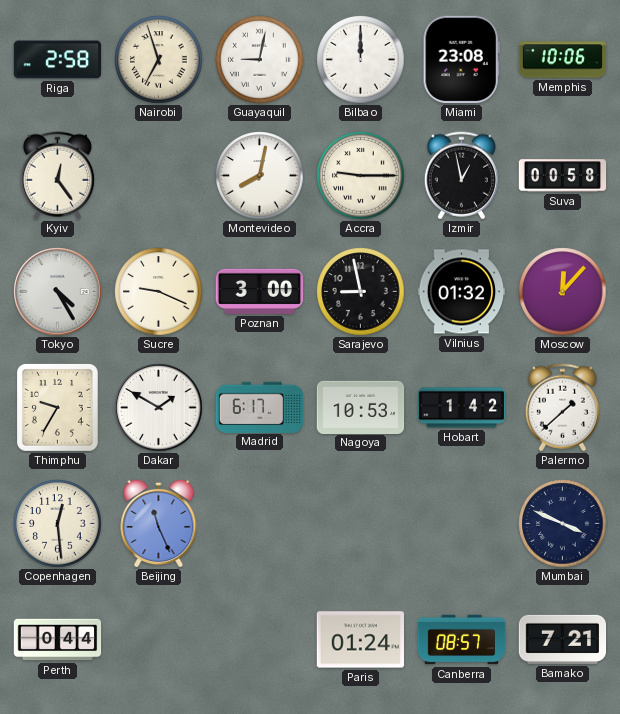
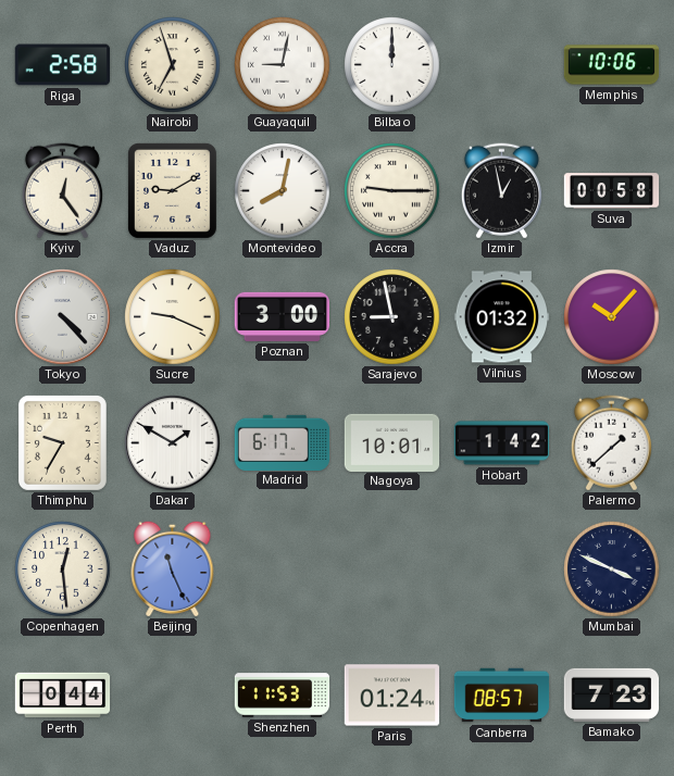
Miami: 23:08 -> none (461, 59)
Vaduz: none -> 9:10 (172, 190)
Tokyo: 4:25 -> 4:23 (63, 317)
Moscow: 12:07 -> 10:07 (612, 317)
Nagoya: 10:53 -> 10:01 (392, 442)
Shenzhen: none -> 11:53 (283, 696)
Bamako: 7:21 -> 7:23 (611, 694)
